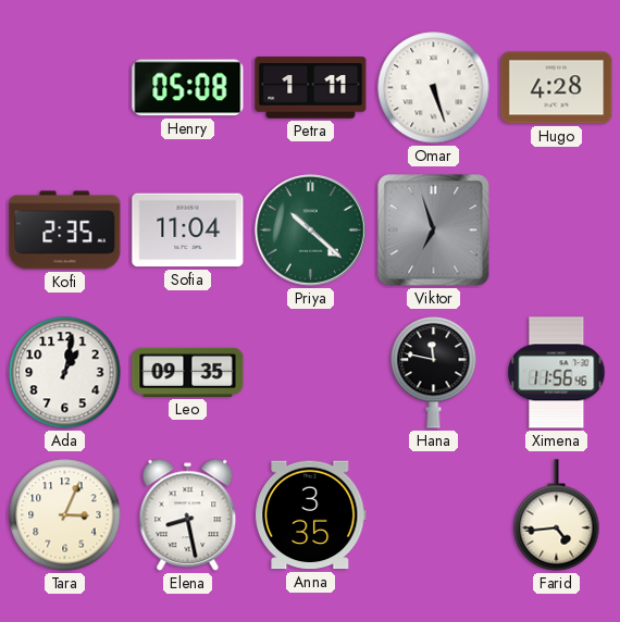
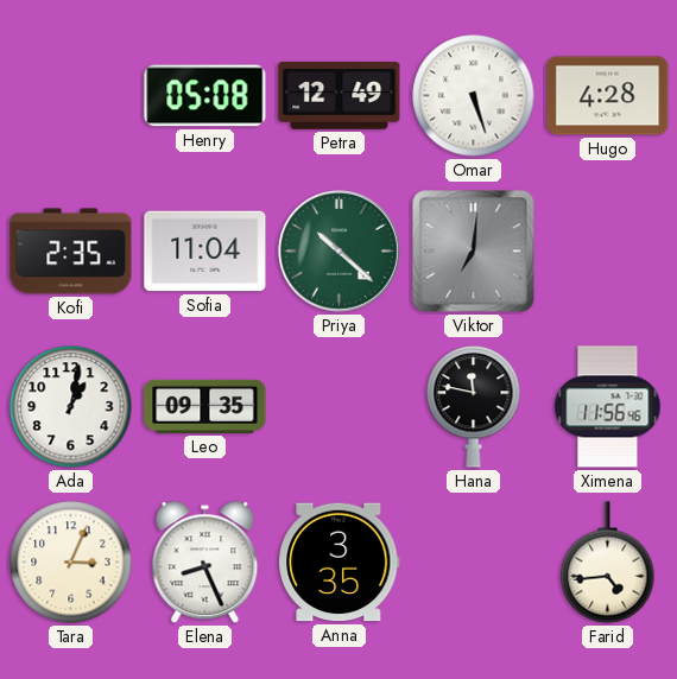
Petra: 1:11 -> 12:49 (340, 96)
Viktor: 6:57 -> 7:01 (474, 252)
Elena: 8:28 -> 8:26 (205, 563)
